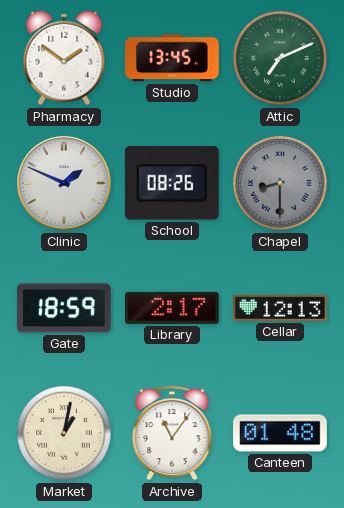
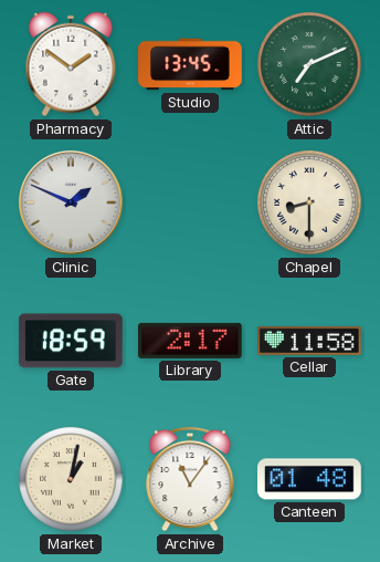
School: 08:26 -> none (172, 183)
Chapel dial: grey -> cream (309, 202)
Cellar: 12:13 -> 11:58 (310, 341)
